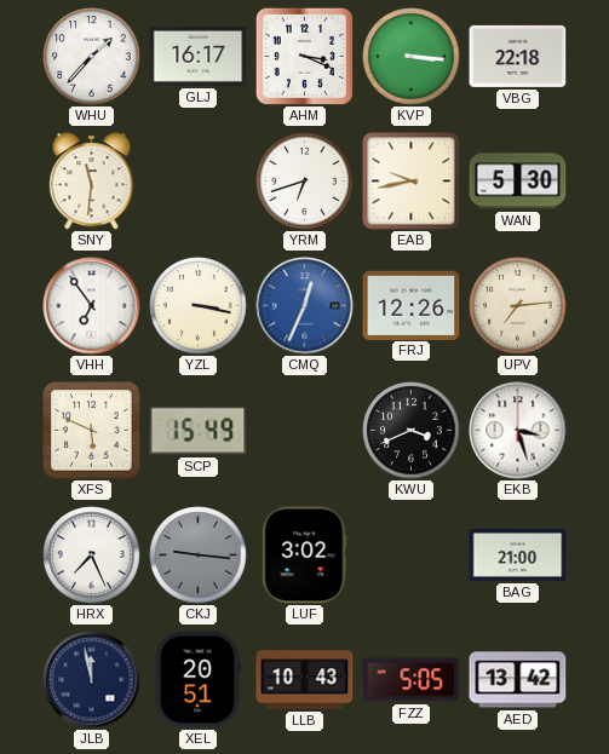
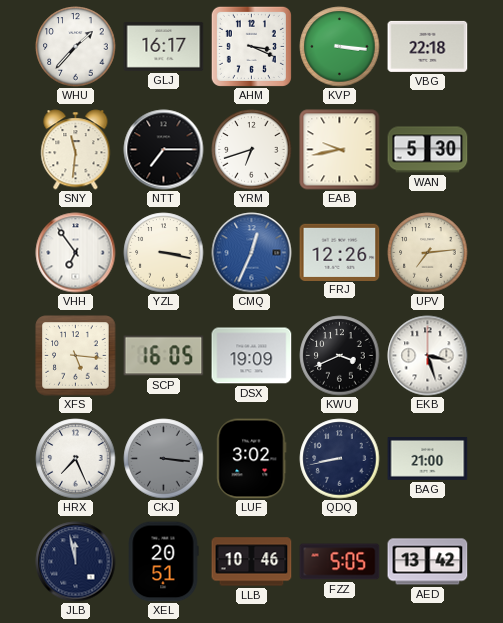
NTT: none -> 7:15 (164, 150)
XFS: 5:49 -> 5:16 (76, 356)
SCP: 15:49 -> 16:05 (164, 356)
DSX: none -> 19:09 (252, 356)
CKJ: 9:16 -> 3:16 (164, 459)
QDQ: none -> 8:43 (340, 459)
LLB: 10:43 -> 10:46 (252, 562)
